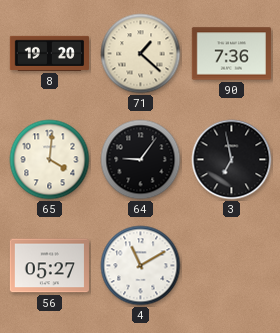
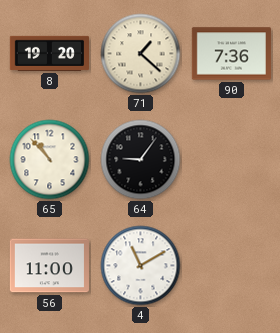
65: 4:01 -> 10:53 (50, 160)
3: 6:58 -> none (232, 160)
56: 05:27 -> 11:00 (49, 266)
